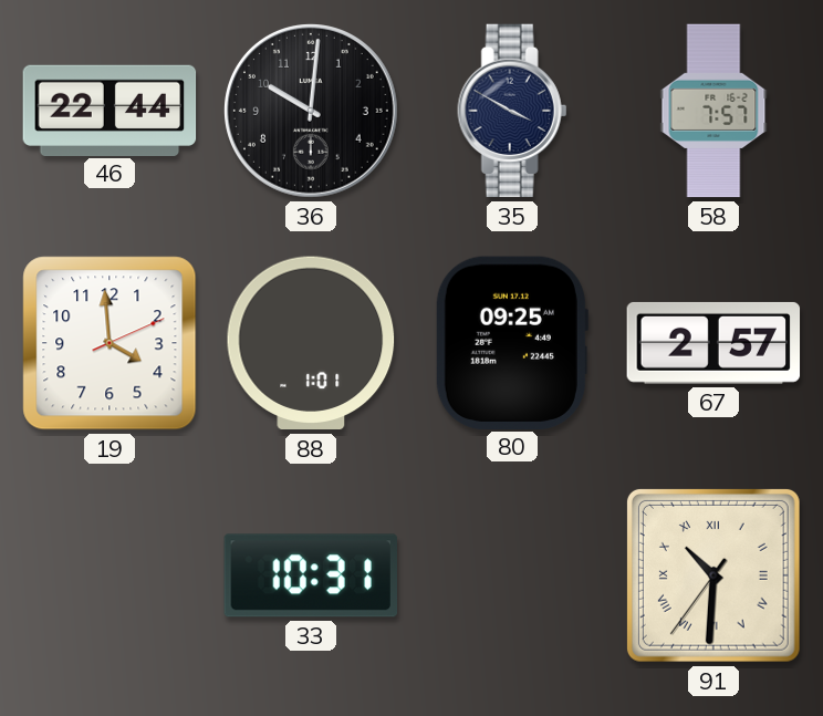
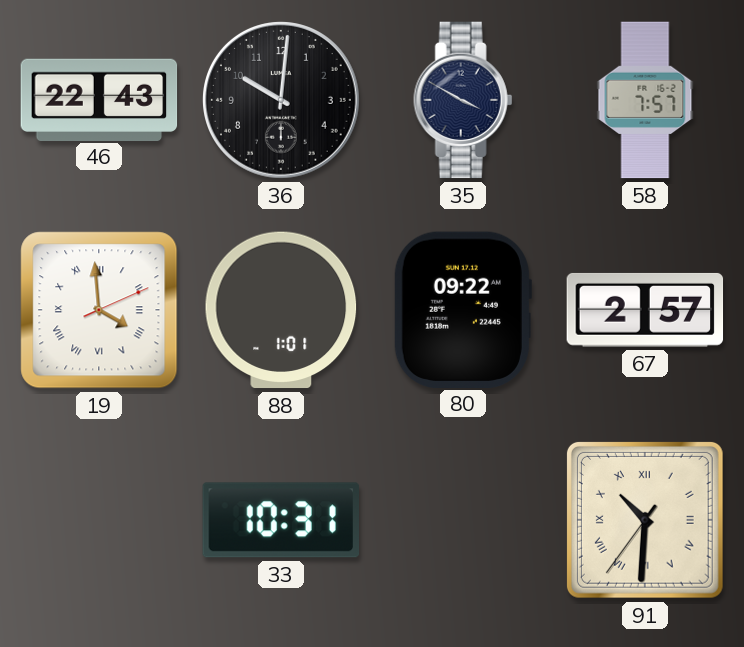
46: 22:44 -> 22:43 (99, 99)
19 numerals: Arabic -> Roman (99, 310)
80: 09:25 -> 09:22 (462, 309)
